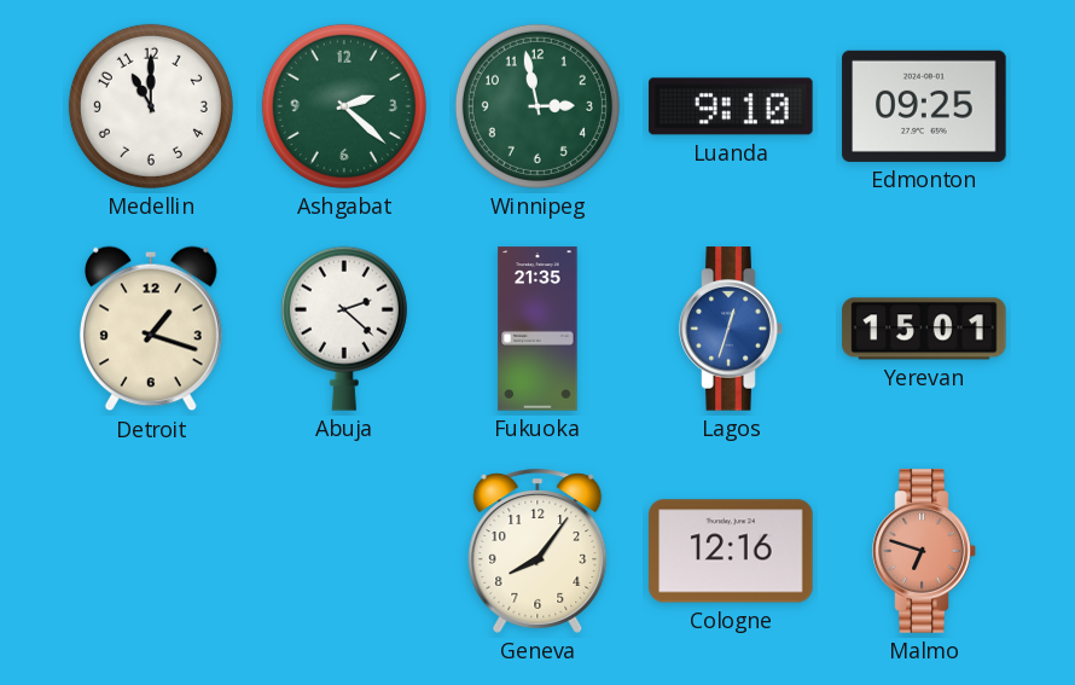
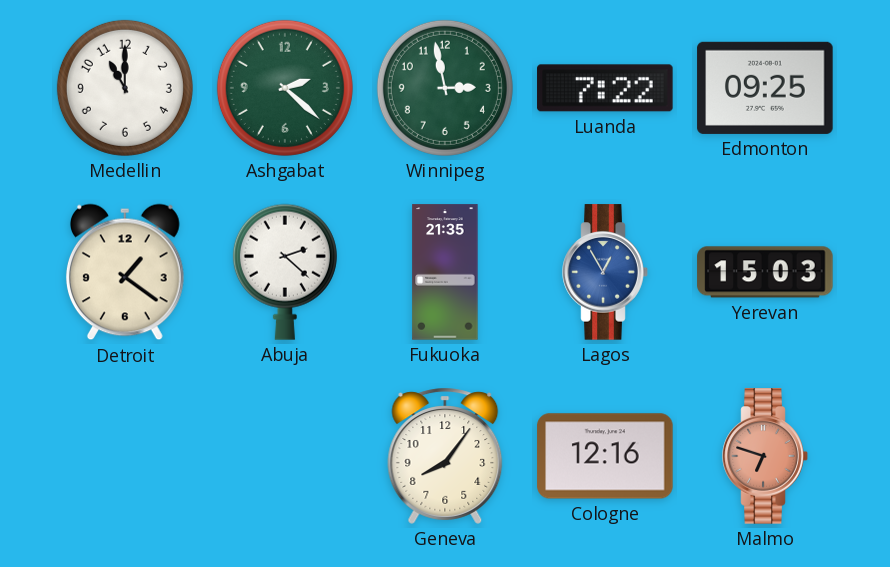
Luanda: 9:10 -> 7:22 (605, 88)
Detroit: 1:18 -> 1:21 (125, 272)
Lagos: 12:33 -> 12:55 (605, 272)
Yerevan: 15:01 -> 15:03 (765, 272)
